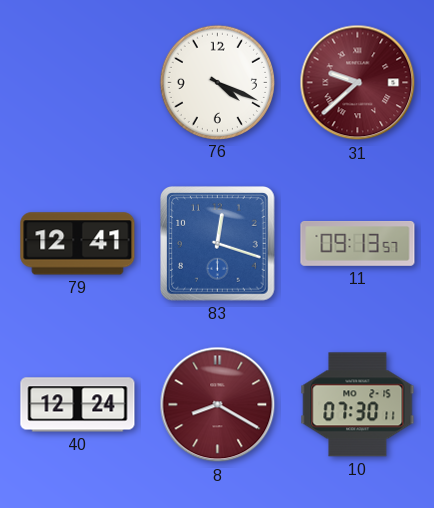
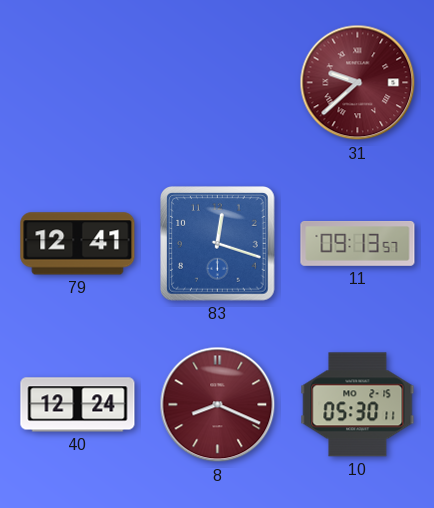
76: 4:19 -> none (217, 82)
8: 8:20 -> 8:19 (218, 405)
10: 07:30 -> 05:30 (358, 405)
